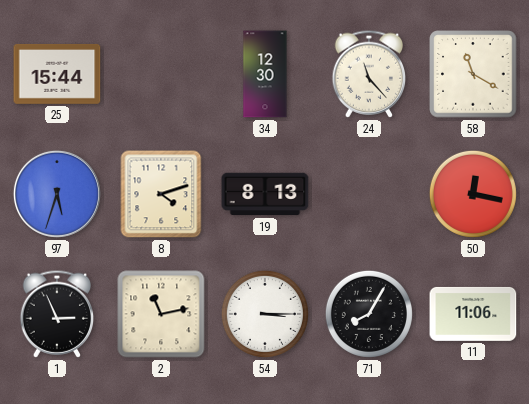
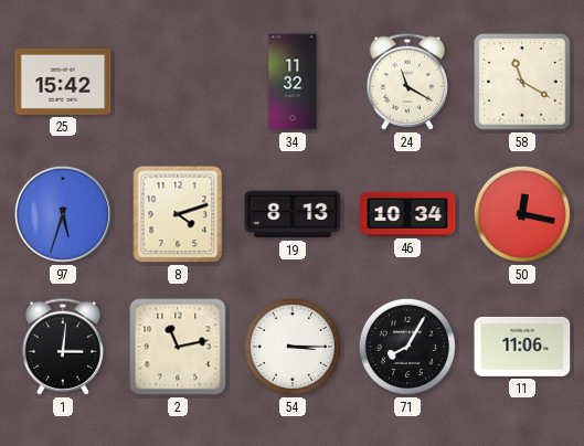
25: 15:44 -> 15:42 (63, 82)
34: 12:30 -> 11:32 (293, 82)
24: 11:23 -> 11:20 (407, 82)
46: none -> 10:34 (407, 214)
1: 2:56 -> 3:01 (63, 347)
